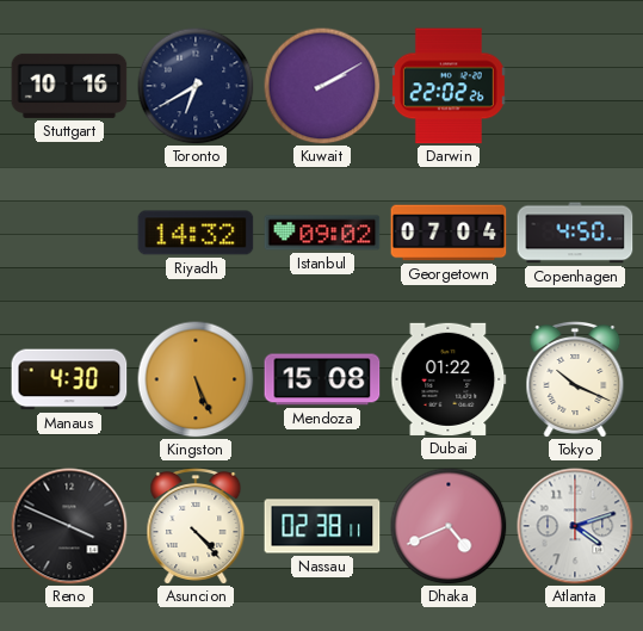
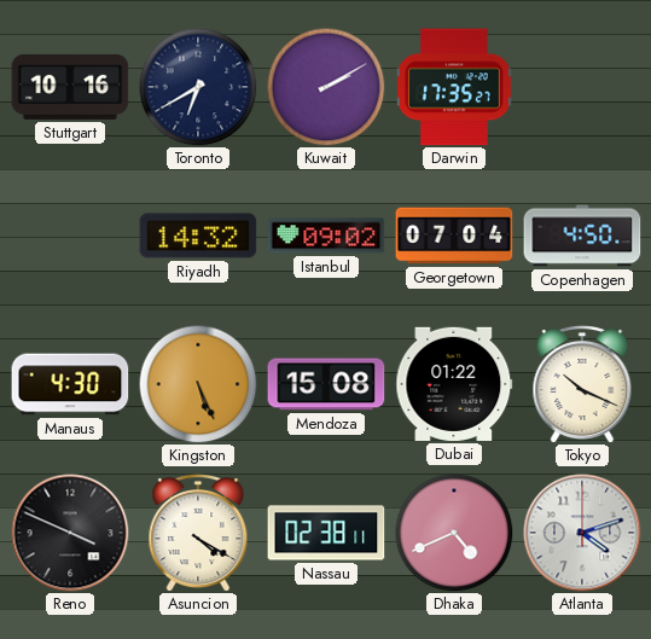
Darwin: 22:02 -> 17:35 (454, 87)
Asuncion: 4:23 -> 4:20 (198, 534)
